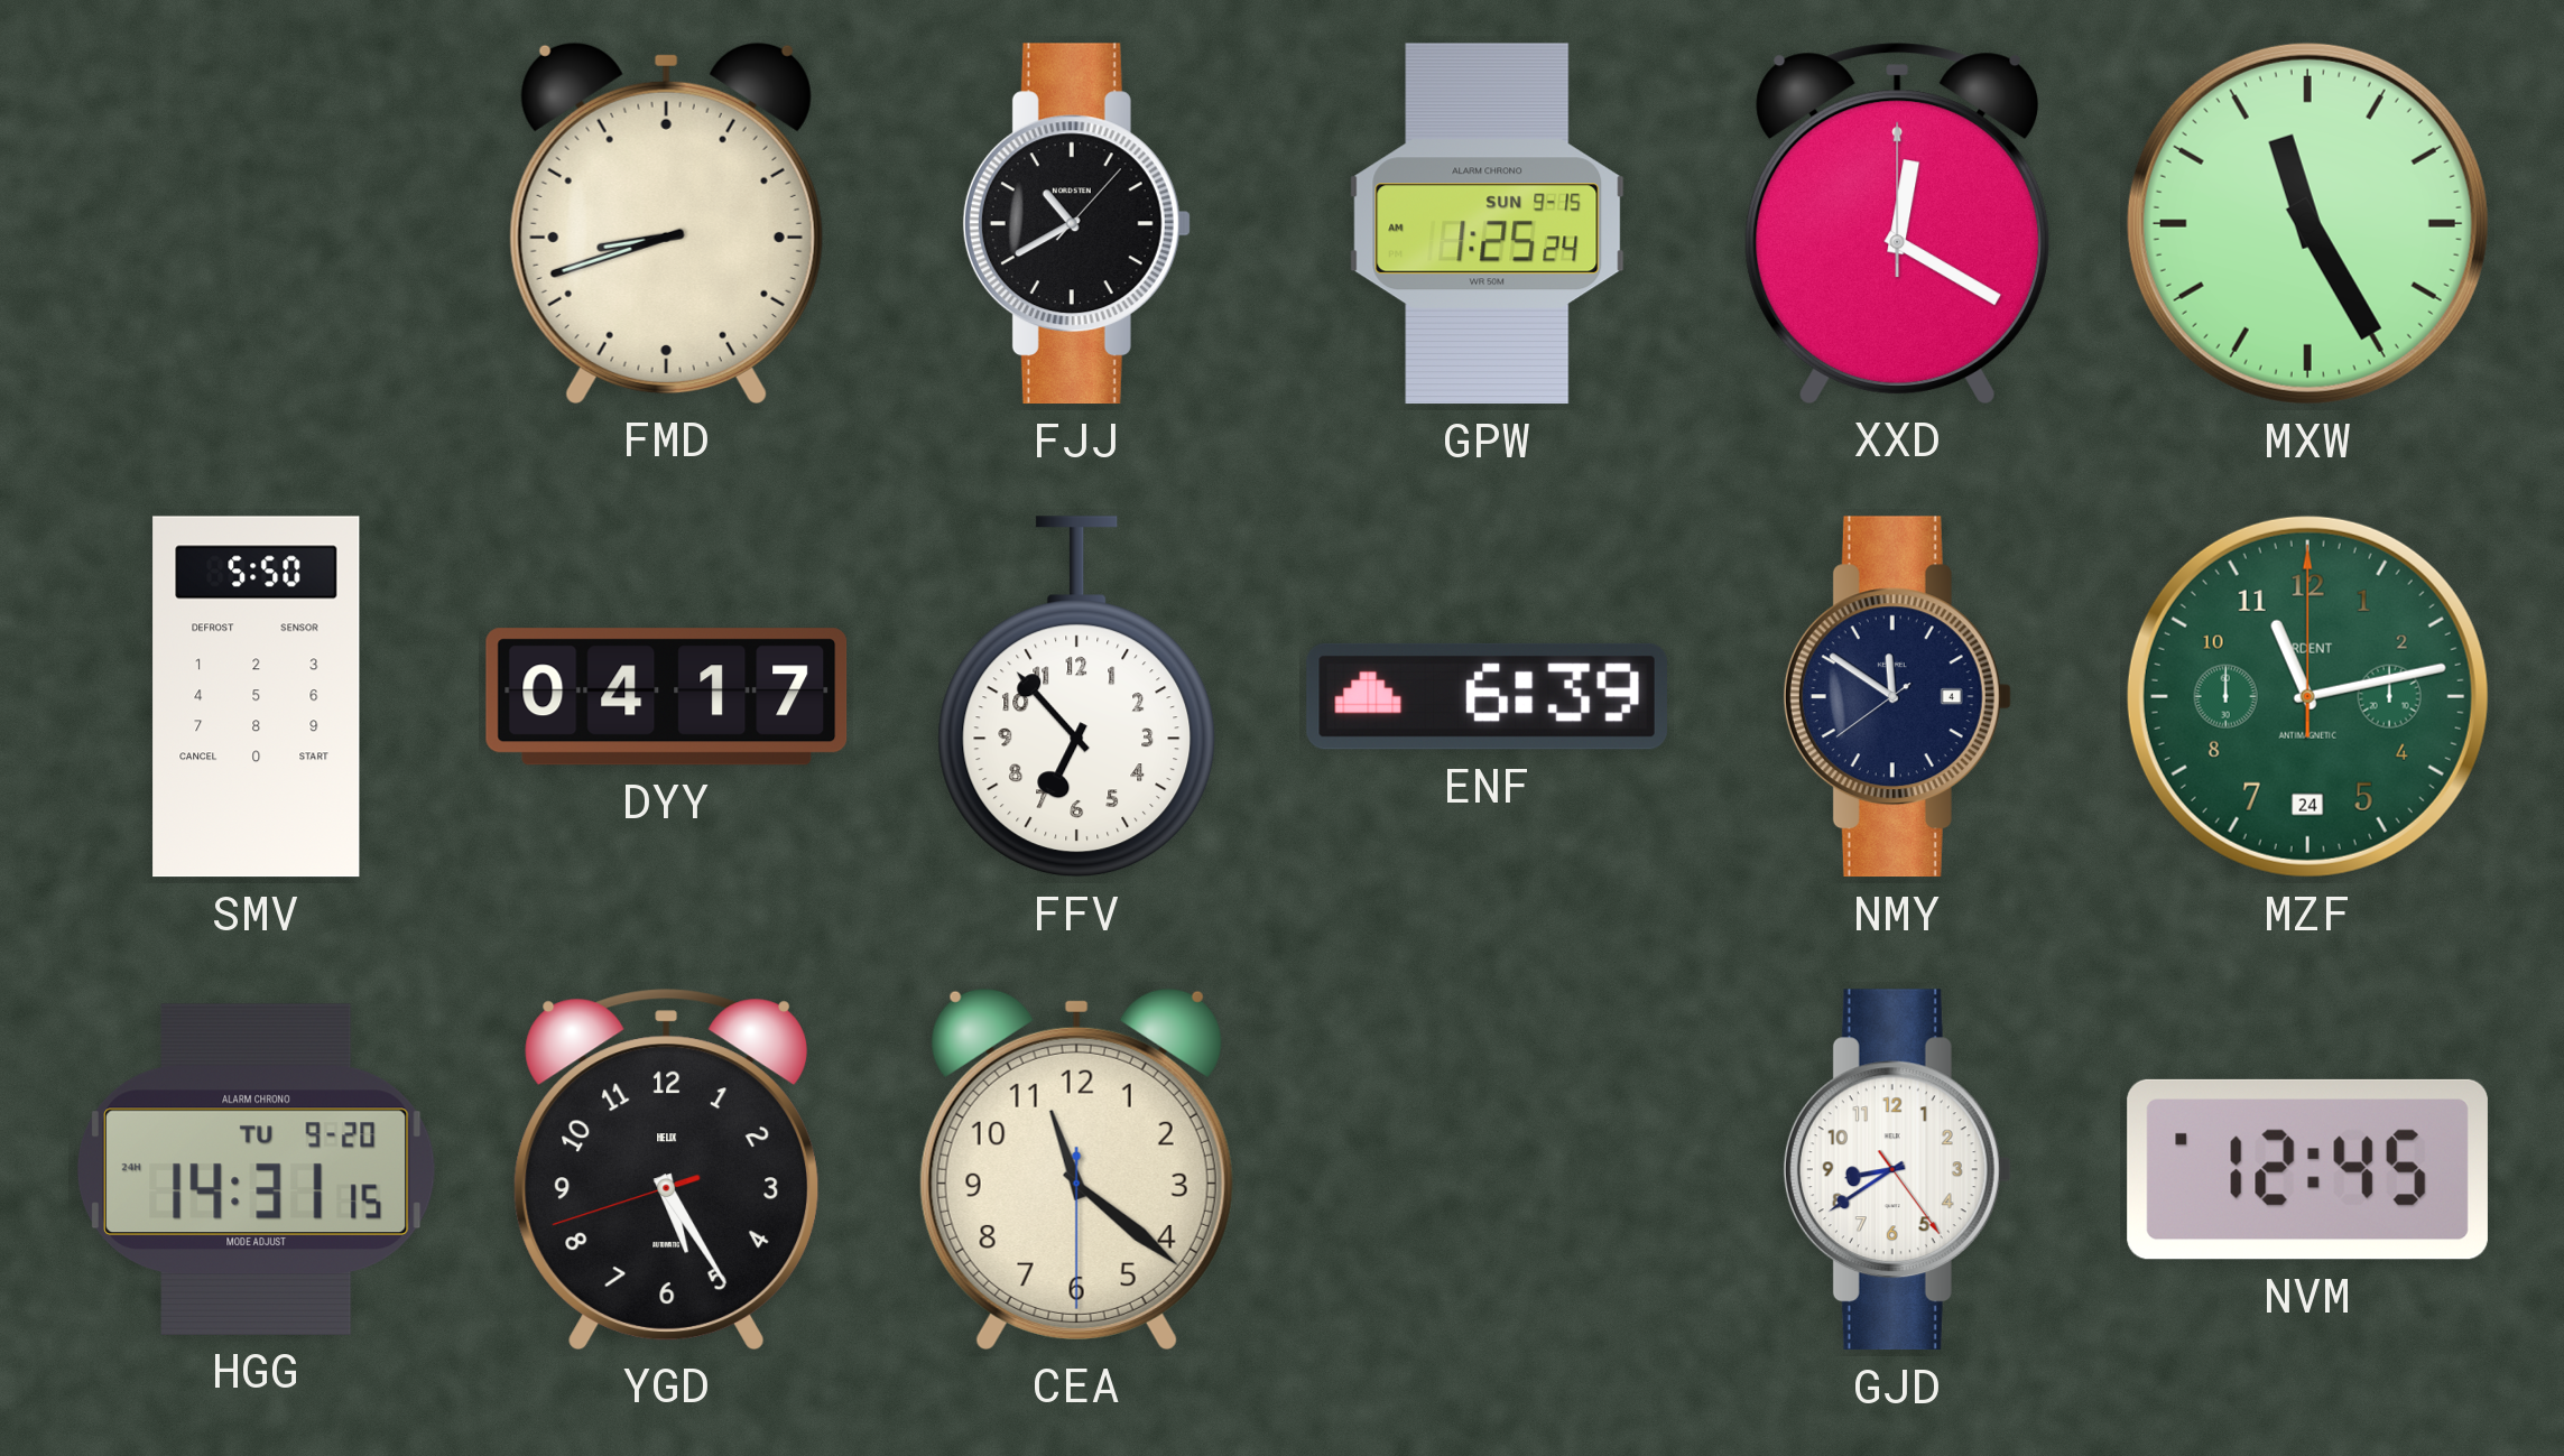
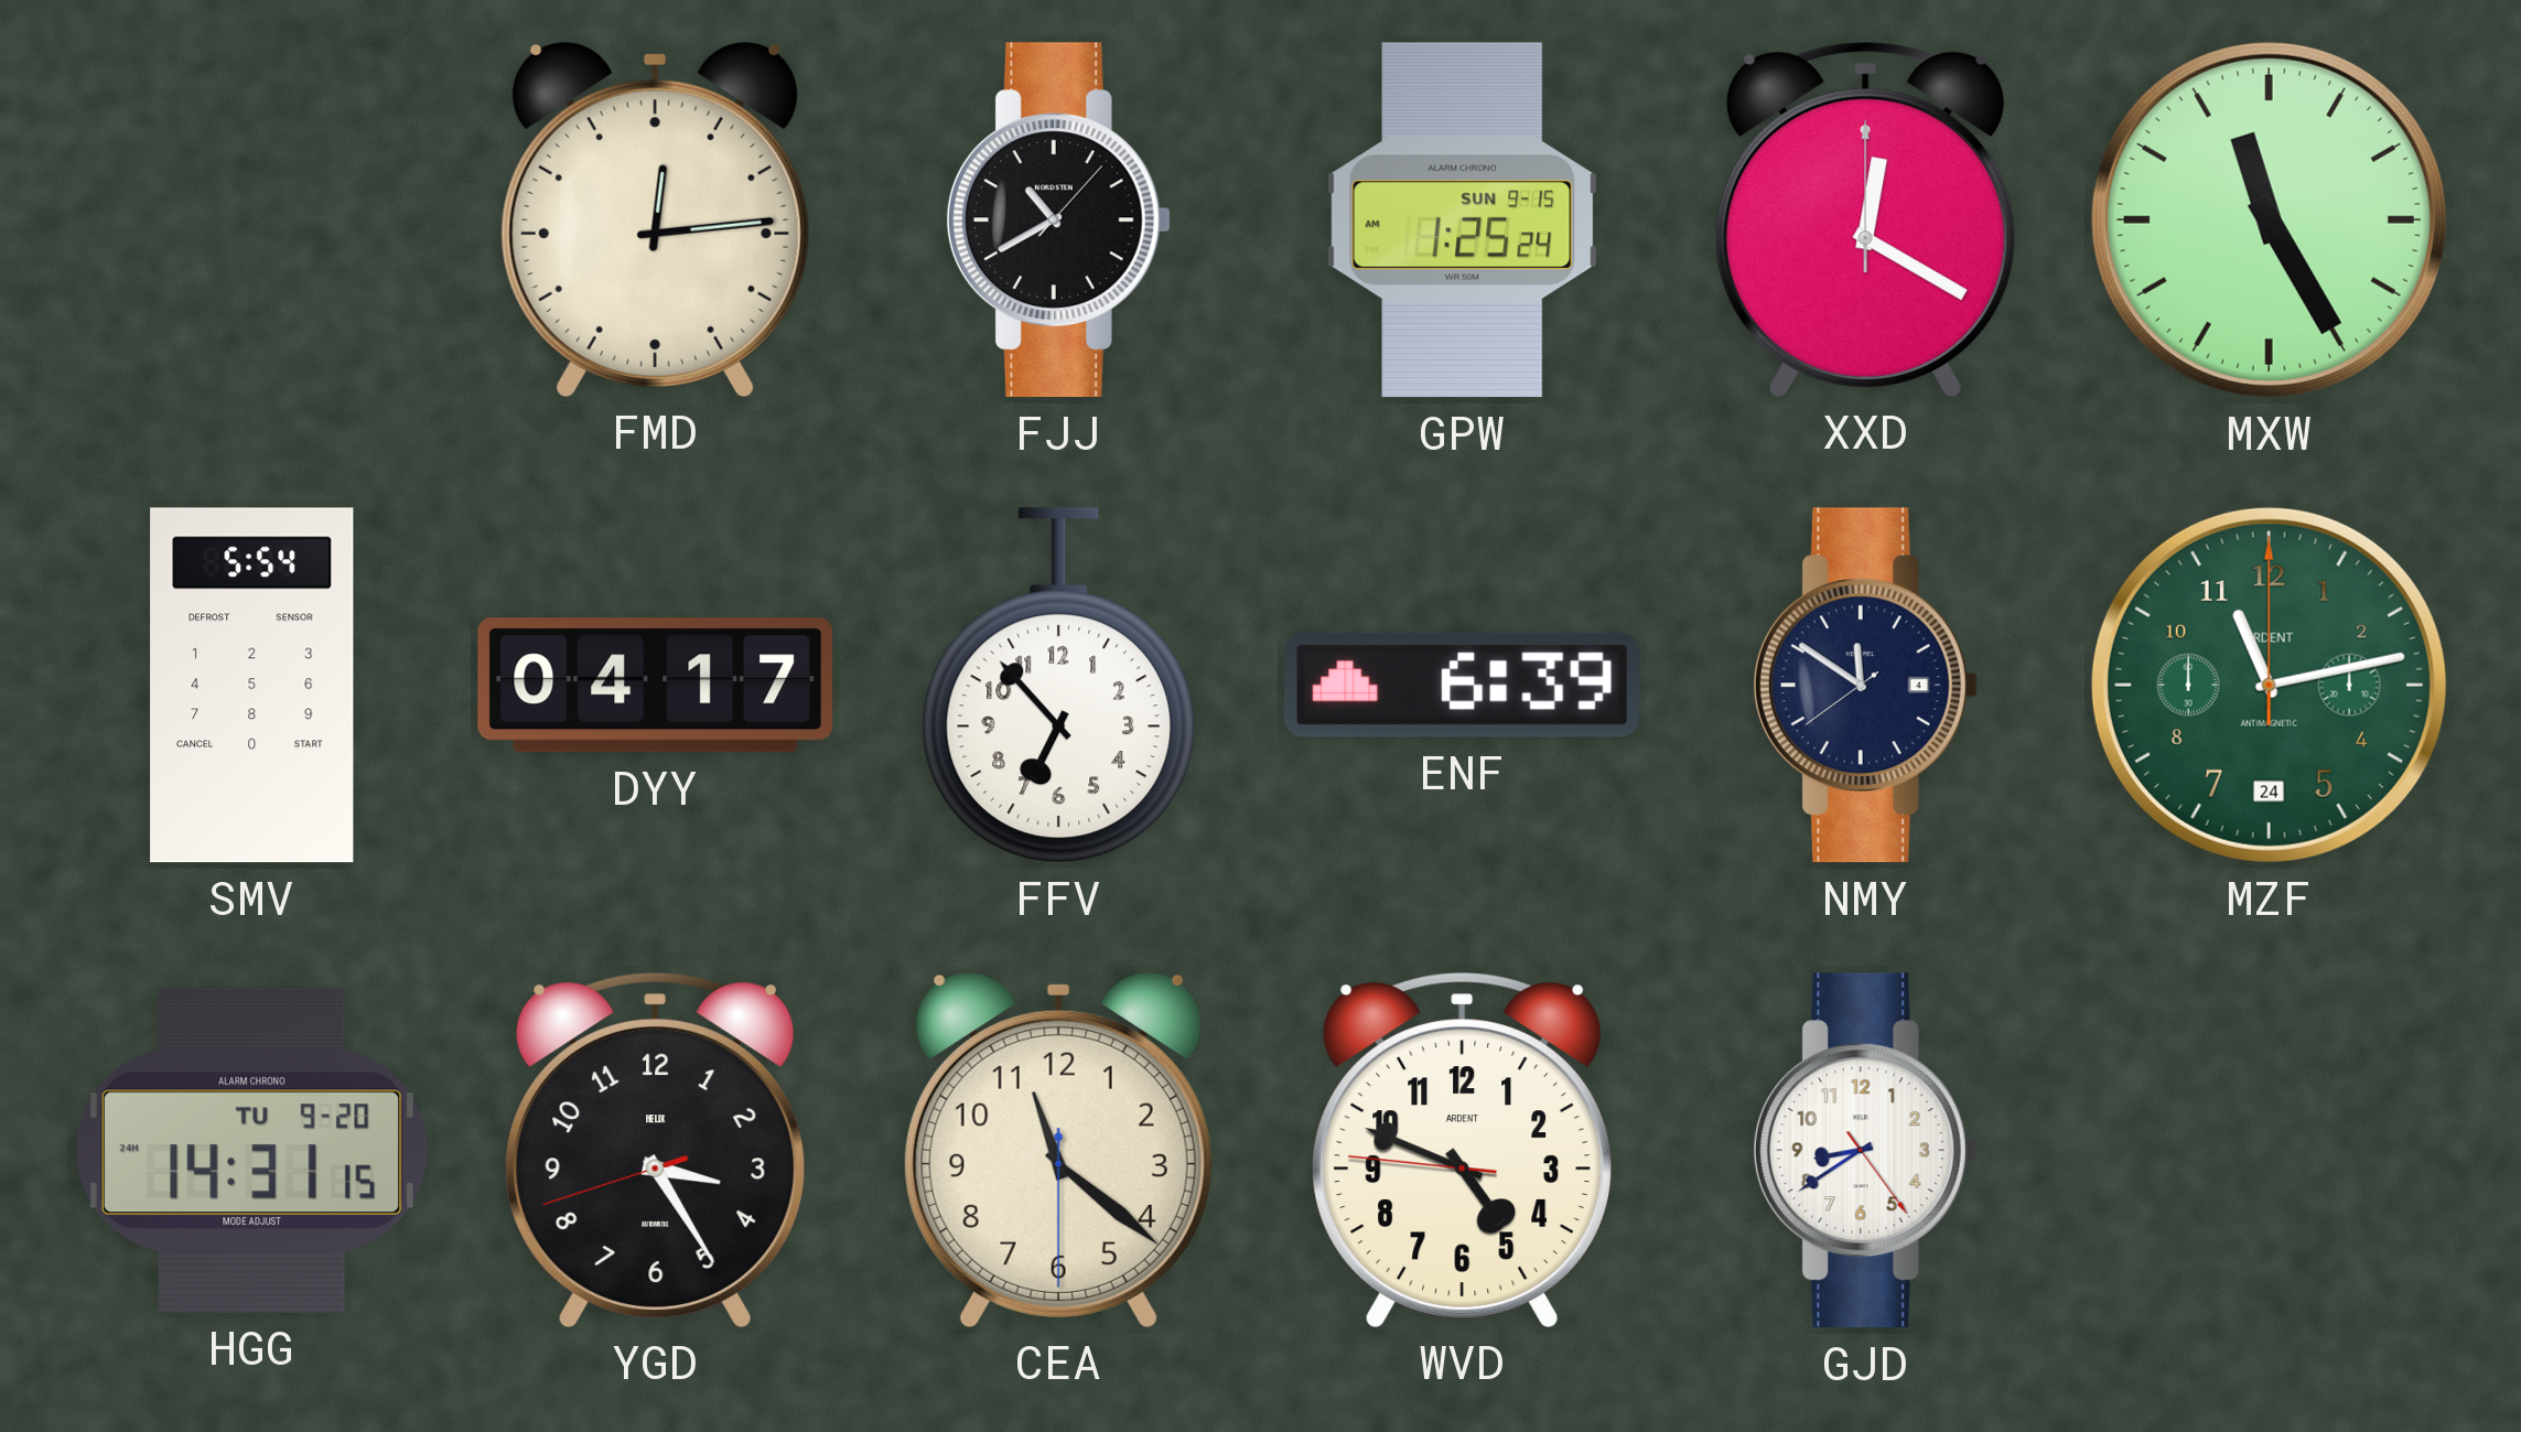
FMD: 8:42 -> 12:14 (655, 219)
SMV: 5:50 -> 5:54 (252, 686)
YGD: 5:24 -> 3:24 (655, 1150)
WVD: none -> 4:48 (1462, 1150)
NVM: 12:45 -> none (2307, 1169)
